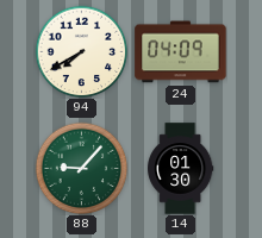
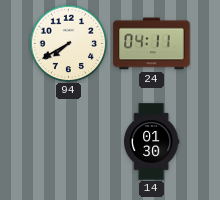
24: 04:09 -> 04:11 (152, 44)
88: 9:07 -> none (81, 168)
